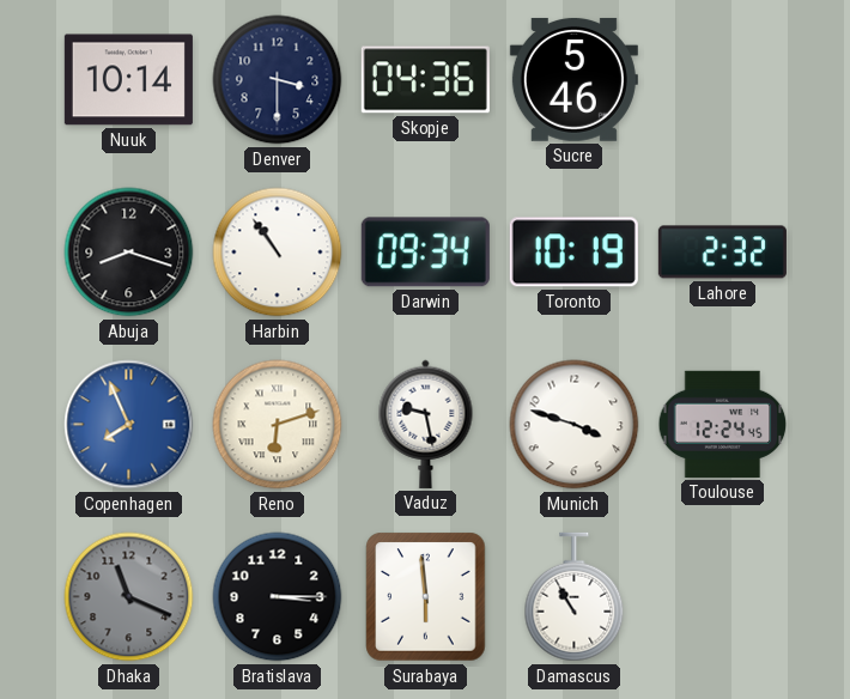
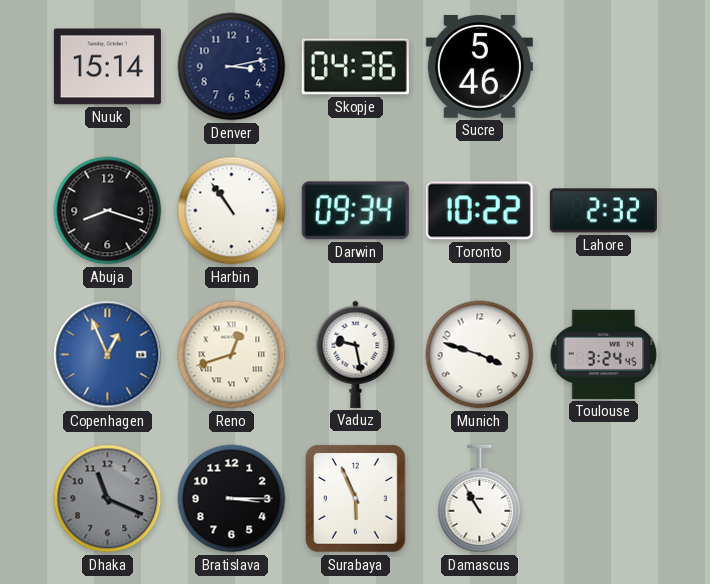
Nuuk: 10:14 -> 15:14 (107, 67)
Denver: 3:30 -> 3:13 (232, 67)
Toronto: 10:19 -> 10:22 (479, 211)
Copenhagen: 7:56 -> 12:56 (108, 355)
Reno: 6:12 -> 12:42 (232, 355)
Toulouse: 12:24 -> 3:24 (604, 354)
Surabaya: 5:59 -> 5:56 (356, 499)
